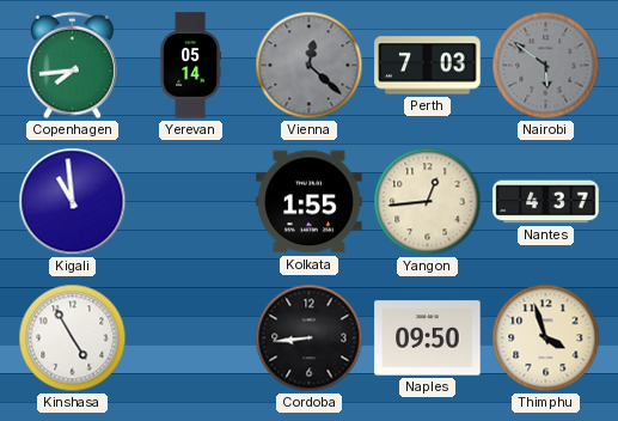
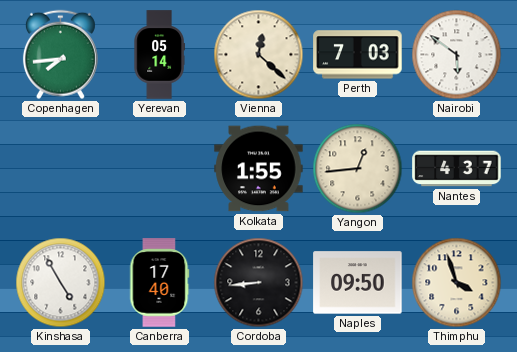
Vienna dial: grey -> cream (259, 55)
Nairobi dial: grey -> white (457, 55)
Kigali: 10:59 -> none (73, 202)
Canberra: none -> 17:40 (159, 283)
